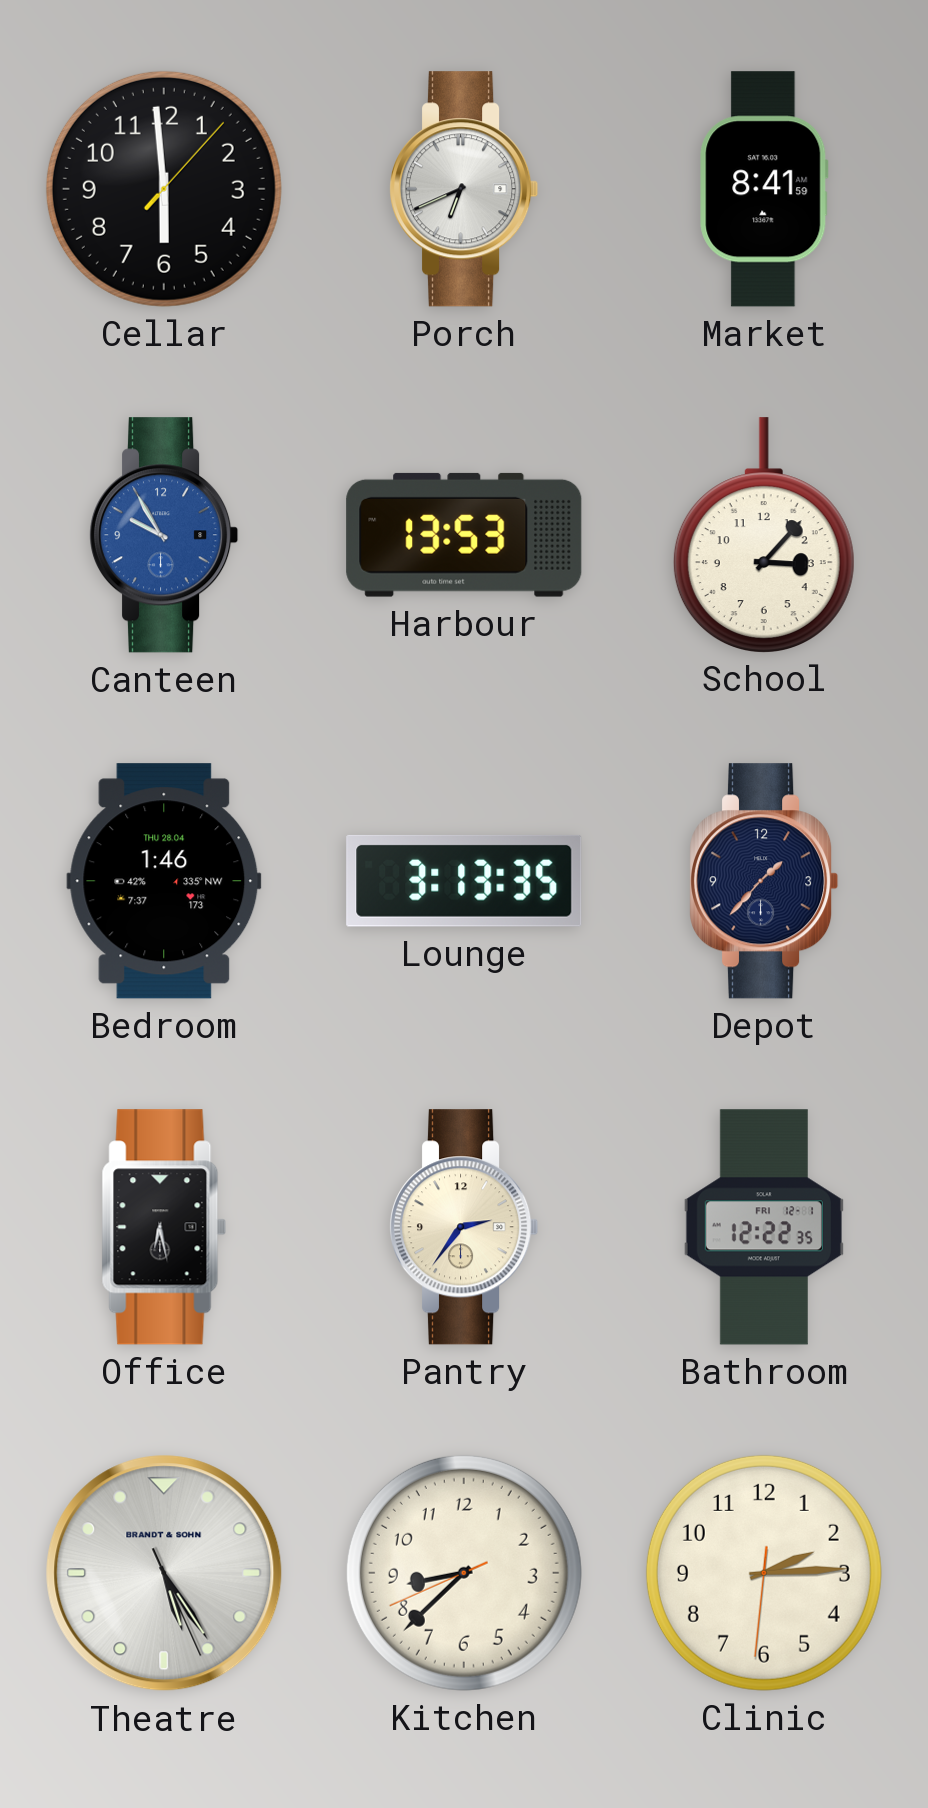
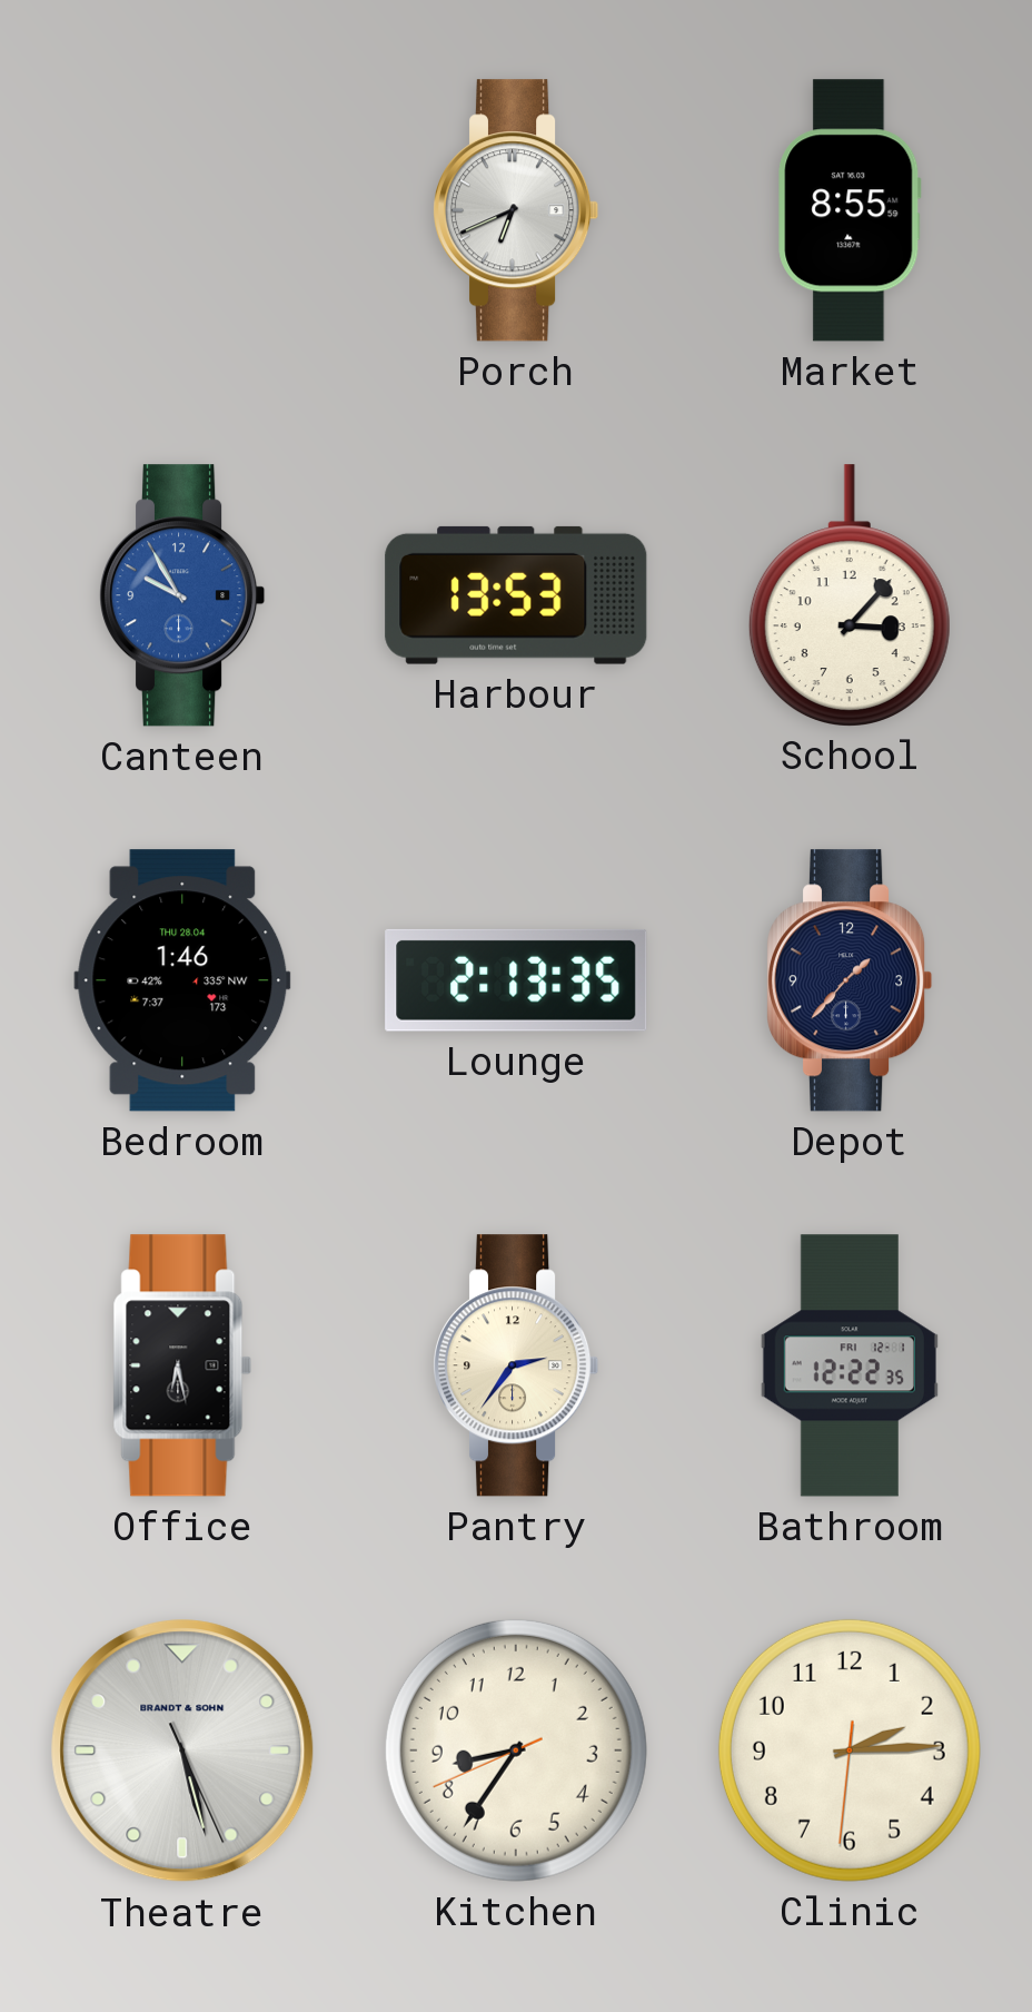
Cellar: 5:59 -> none (164, 189)
Market: 8:41 -> 8:55 (850, 210)
Lounge: 3:13 -> 2:13 (516, 980)
Theatre: 5:24 -> 5:27 (182, 1750)
Kitchen: 8:37 -> 8:35 (516, 1750)
